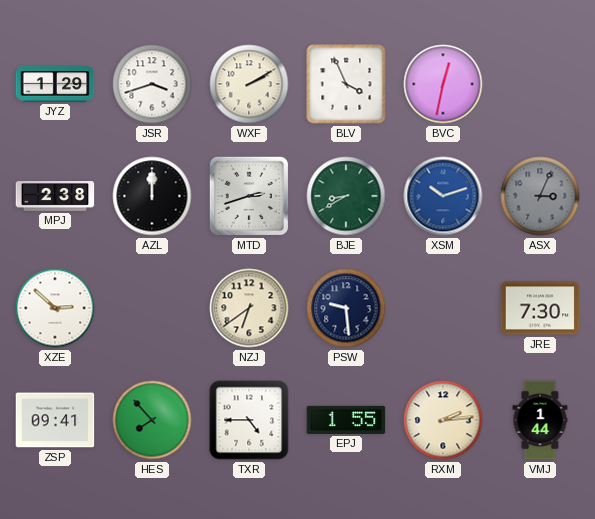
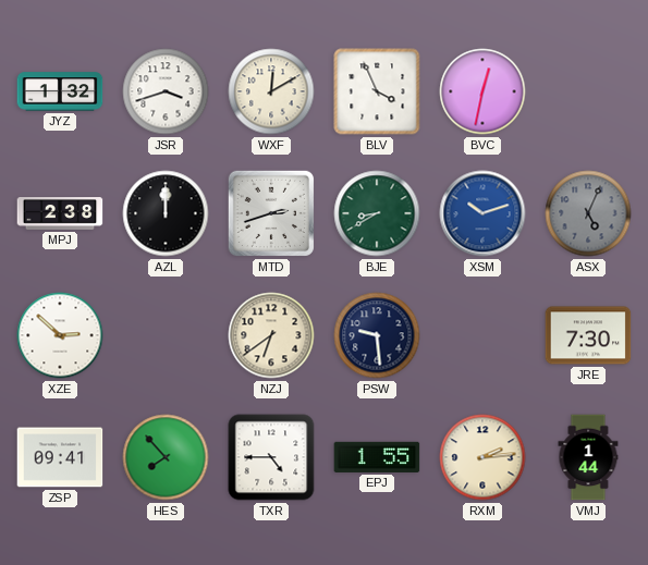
JYZ: 1:29 -> 1:32 (60, 91)
WXF: 2:10 -> 12:10 (271, 91)
ASX: 3:04 -> 5:04 (588, 213)
